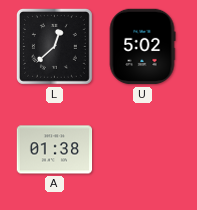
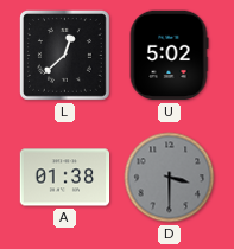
D: none -> 3:30 (170, 178)
